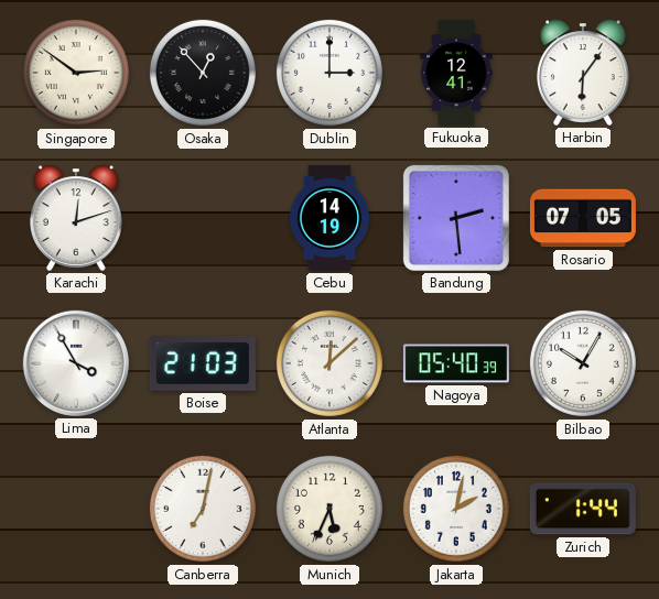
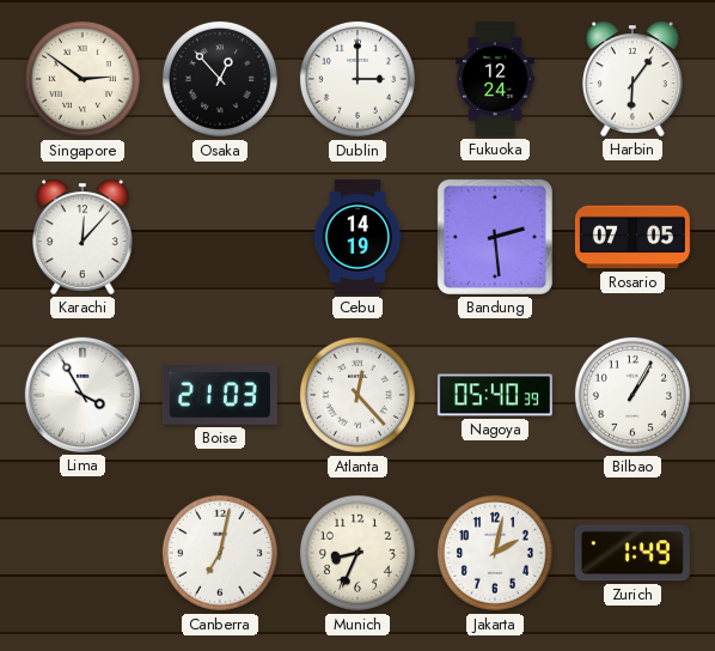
Fukuoka: 12:41 -> 12:24 (495, 79)
Karachi: 12:12 -> 12:07 (82, 237)
Atlanta: 12:08 -> 12:23 (357, 395)
Bilbao: 10:05 -> 1:05 (632, 395)
Munich: 5:34 -> 8:34 (357, 553)
Zurich: 1:44 -> 1:49 (632, 553)
